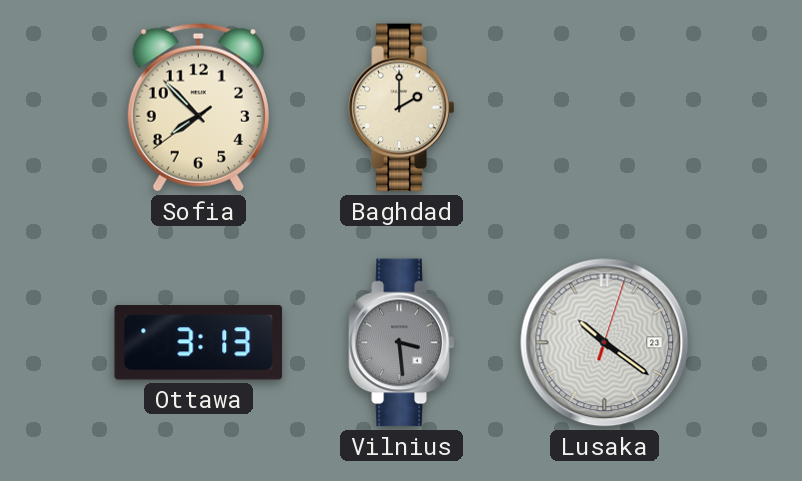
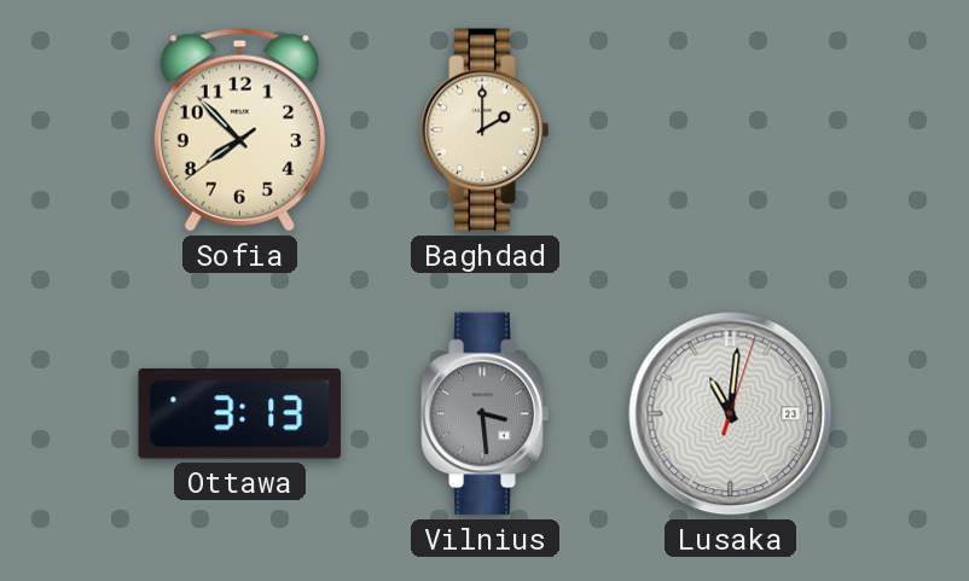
Lusaka: 10:21 -> 11:01 (731, 414)
